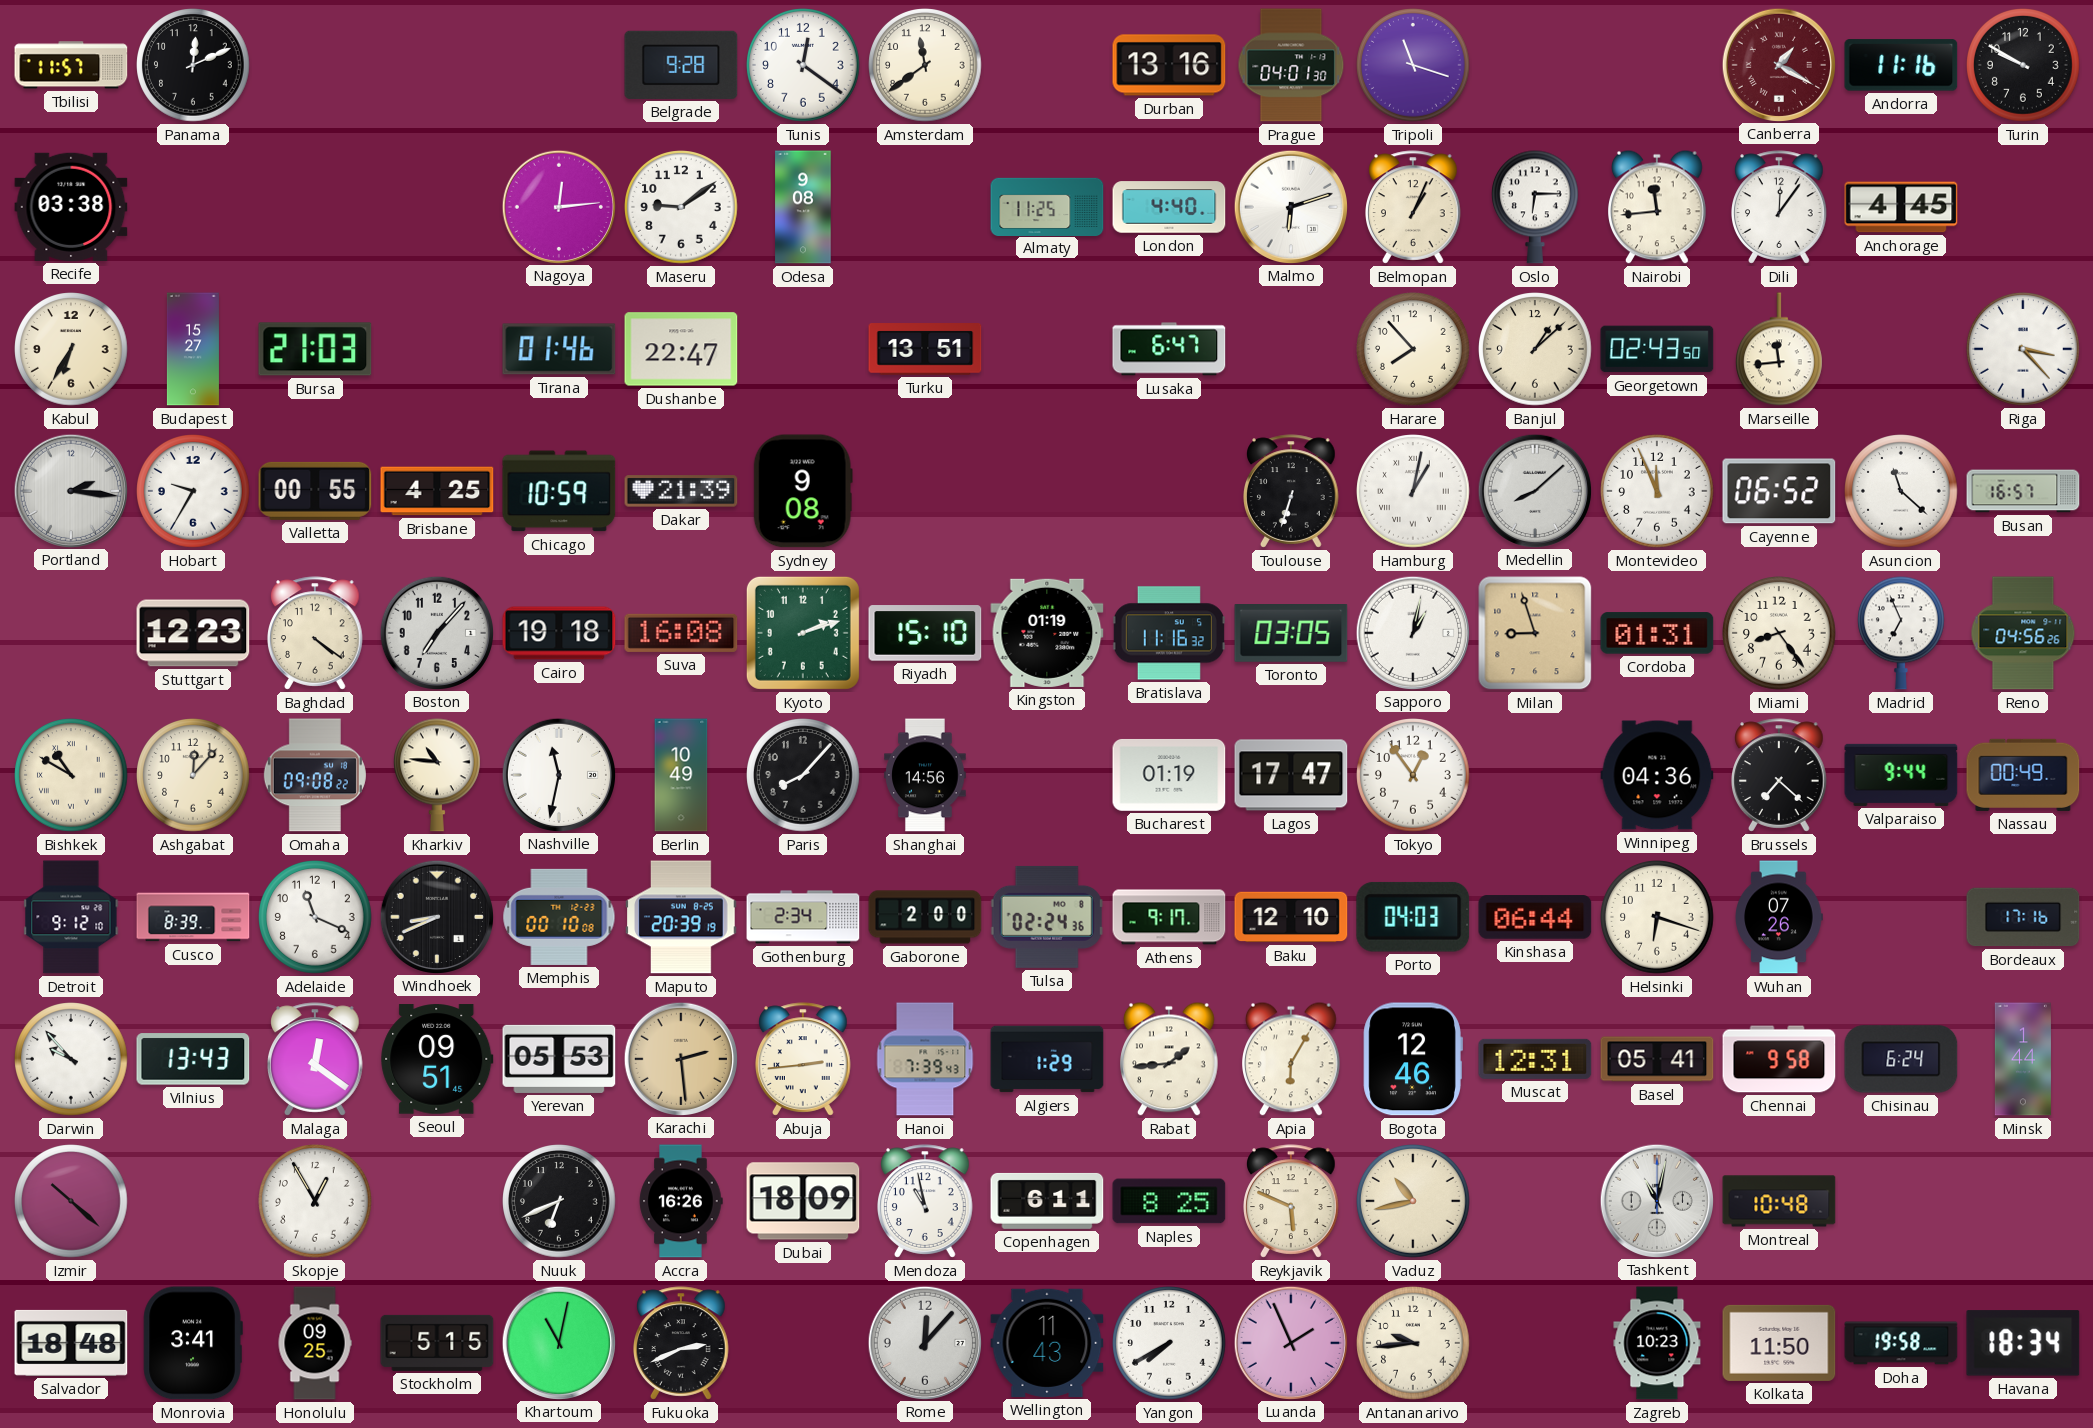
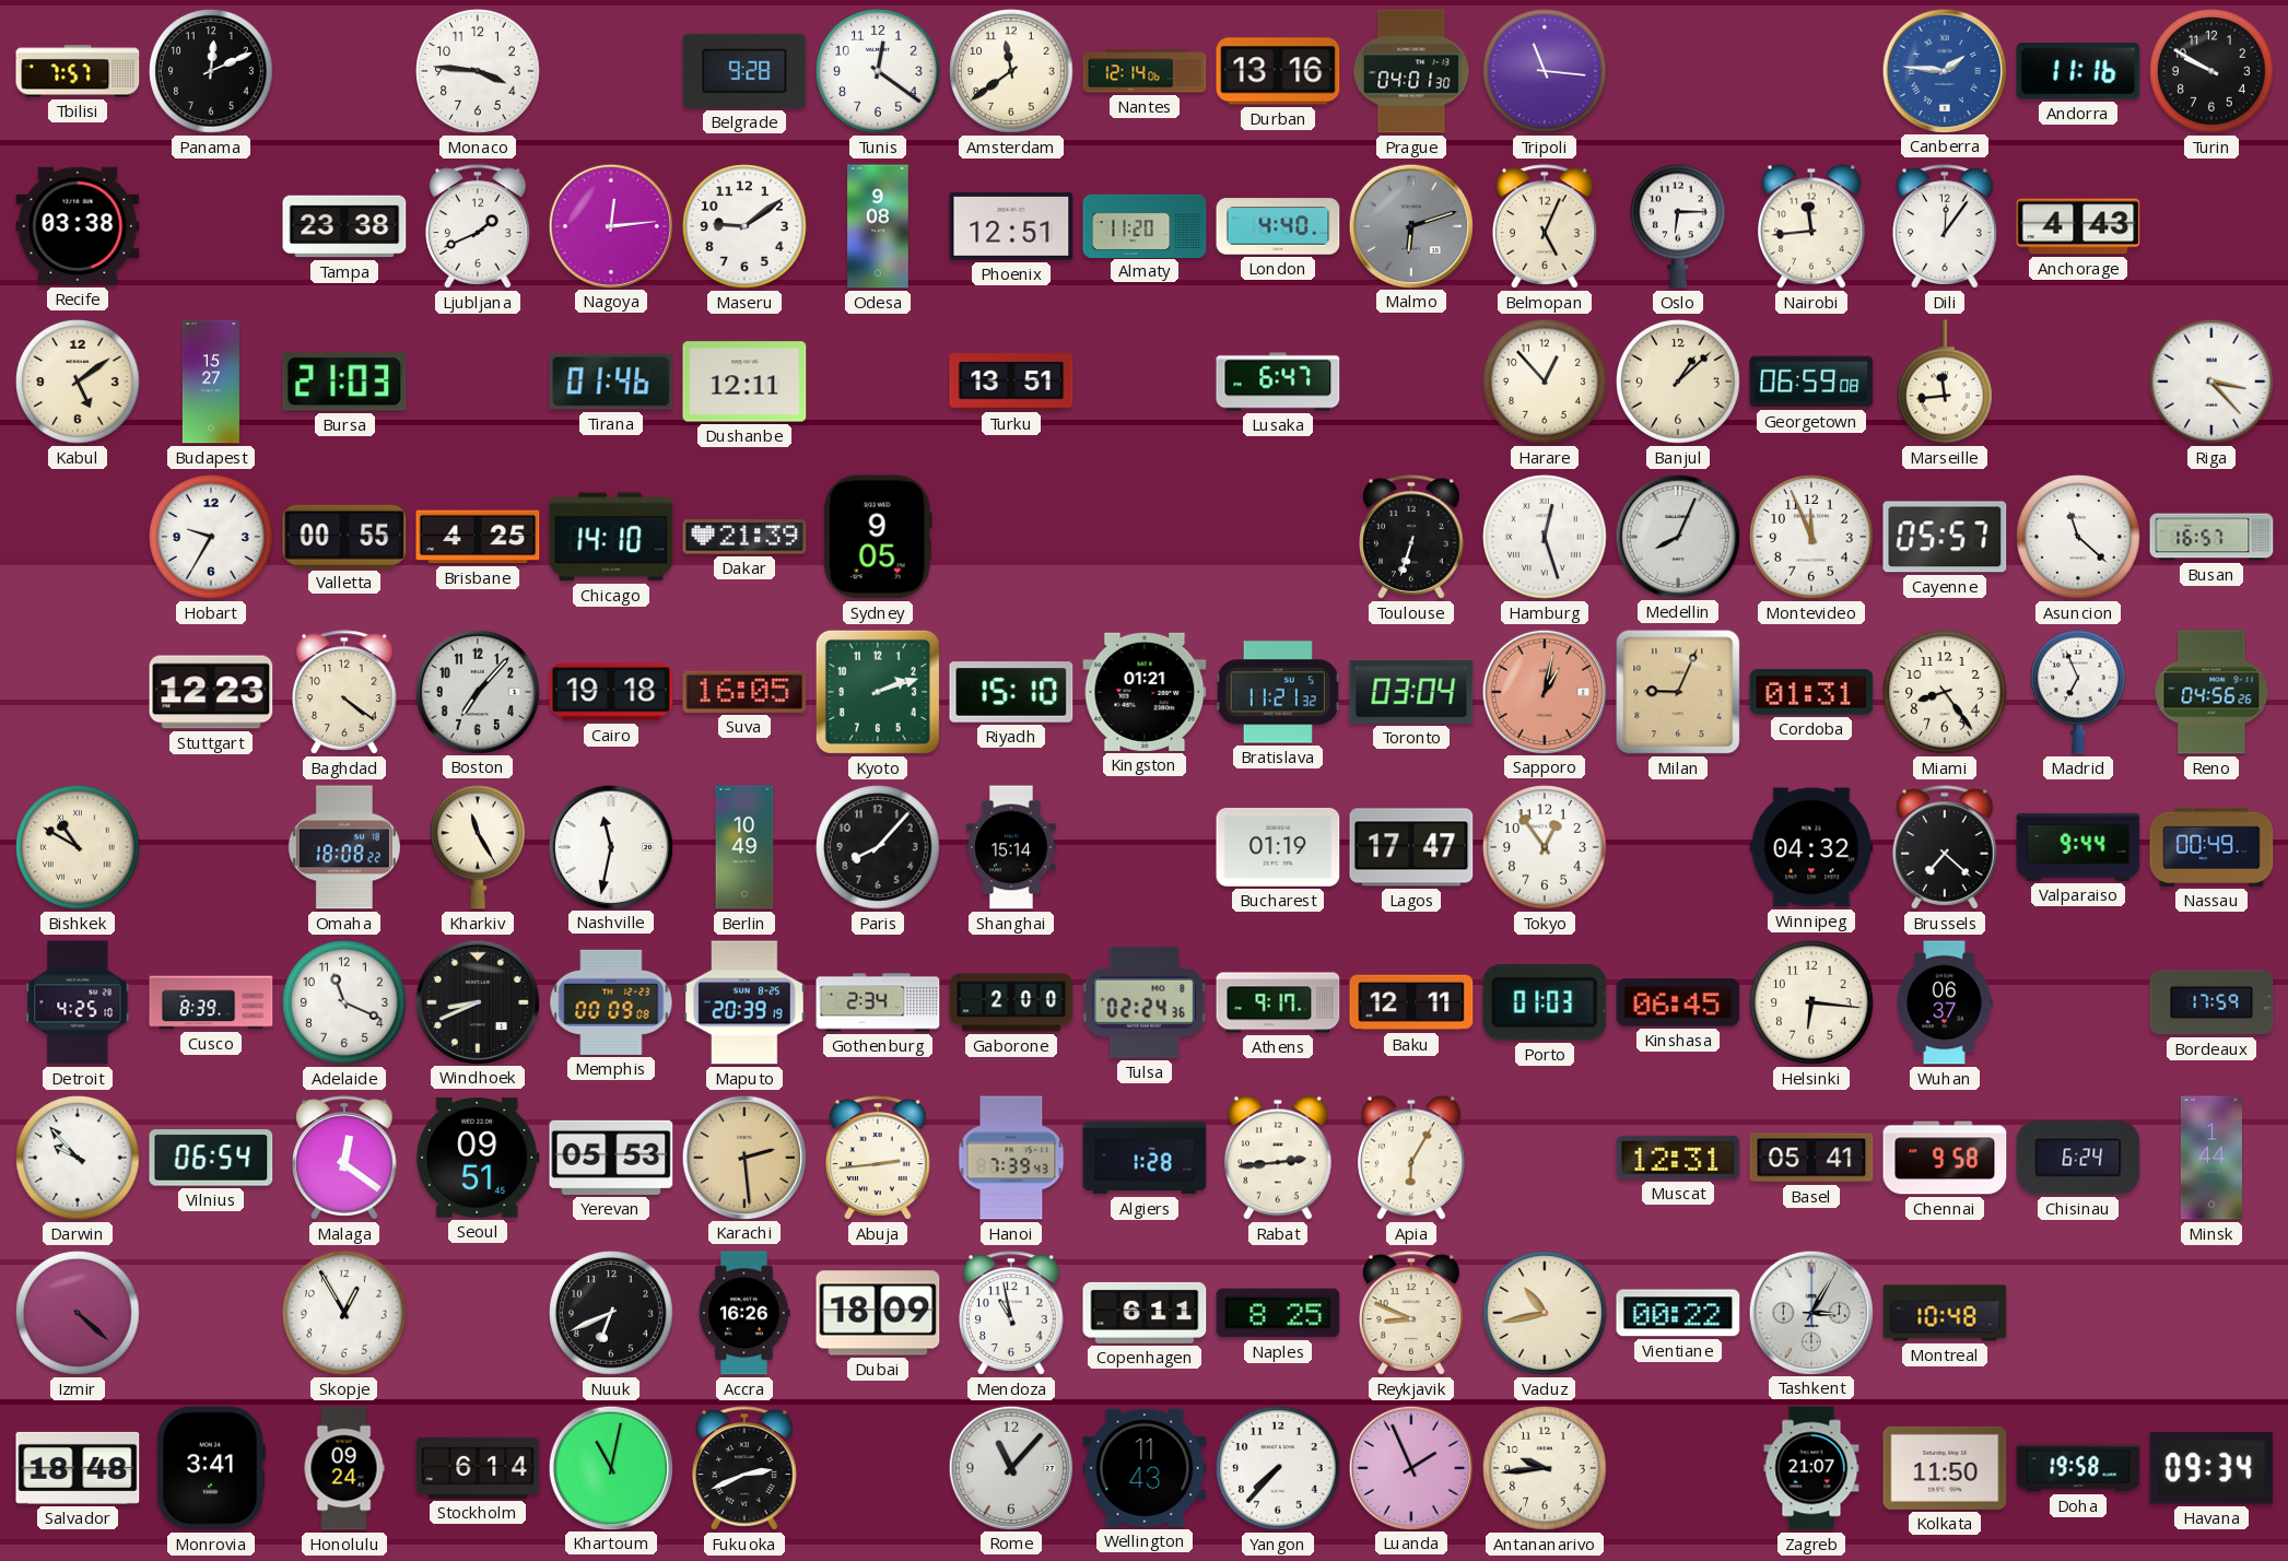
Tbilisi: 11:57 -> 7:57 (78, 71)
Monaco: none -> 3:46 (478, 71)
Nantes: none -> 12:14 (1145, 71)
Tripoli: 11:18 -> 11:16 (1545, 71)
Canberra: 1:20 -> 1:46 (1944, 70)
Canberra dial: burgundy -> blue (1944, 70)
Tampa: none -> 23:38 (344, 226)
Ljubljana: none -> 1:41 (479, 226)
Phoenix: none -> 12:51 (1011, 226)
Almaty: 11:25 -> 11:20 (1145, 225)
Malmo dial: white -> grey (1410, 225)
Belmopan: 1:04 -> 5:04 (1546, 226)
Anchorage: 4:45 -> 4:43 (2078, 226)
Kabul: 6:35 -> 5:09 (78, 382)
Dushanbe: 22:47 -> 12:11 (744, 382)
Harare: 7:53 -> 12:53 (1545, 382)
Georgetown: 02:43 -> 06:59 (1811, 382)
Portland: 2:16 -> none (70, 490)
Chicago: 10:59 -> 14:10 (611, 537)
Sydney: 9:08 -> 9:05 (878, 537)
Hamburg: 1:02 -> 12:27 (1545, 537)
Medellin: 8:08 -> 8:04 (1677, 536)
Cayenne: 06:52 -> 05:57 (1945, 537)
Suva: 16:08 -> 16:05 (744, 692)
Kingston: 01:19 -> 01:21 (1145, 692)
Bratislava: 11:16 -> 11:21 (1278, 692)
Toronto: 03:05 -> 03:04 (1411, 693)
Sapporo dial: white -> salmon (1544, 691)
Milan: 8:57 -> 9:04 (1678, 692)
Ashgabat: 12:07 -> none (193, 775)
Omaha: 09:08 -> 18:08 (344, 847)
Kharkiv: 10:46 -> 11:25 (479, 847)
Shanghai: 14:56 -> 15:14 (1011, 847)
Winnipeg: 04:36 -> 04:32 (1811, 847)
Detroit: 9:12 -> 4:25 (78, 1002)
Memphis: 00:10 -> 00:09 (611, 1002)
Baku: 12:10 -> 12:11 (1411, 1002)
Porto: 04:03 -> 01:03 (1545, 1002)
Kinshasa: 06:44 -> 06:45 (1678, 1002)
Helsinki: 6:18 -> 6:16 (1811, 1002)
Wuhan: 07:26 -> 06:37 (1945, 1002)
Bordeaux: 17:16 -> 17:59 (2211, 1002)
Vilnius: 13:43 -> 06:54 (211, 1158)
Algiers: 1:29 -> 1:28 (1145, 1158)
Rabat: 1:44 -> 2:44 (1279, 1158)
Bogota: 12:46 -> none (1413, 1059)
Izmir: 10:22 -> 4:22 (78, 1313)
Reykjavik: 5:49 -> 8:49 (1412, 1313)
Vientiane: none -> 00:22 (1678, 1313)
Tashkent: 11:02 -> 3:05 (1810, 1312)
Honolulu: 09:25 -> 09:24 (344, 1468)
Stockholm: 5:15 -> 6:14 (478, 1468)
Rome: 12:07 -> 11:07 (1010, 1467)
Yangon: 7:40 -> 7:37 (1278, 1468)
Zagreb: 10:23 -> 21:07 (1811, 1468)
Havana: 18:34 -> 09:34 (2211, 1468)
